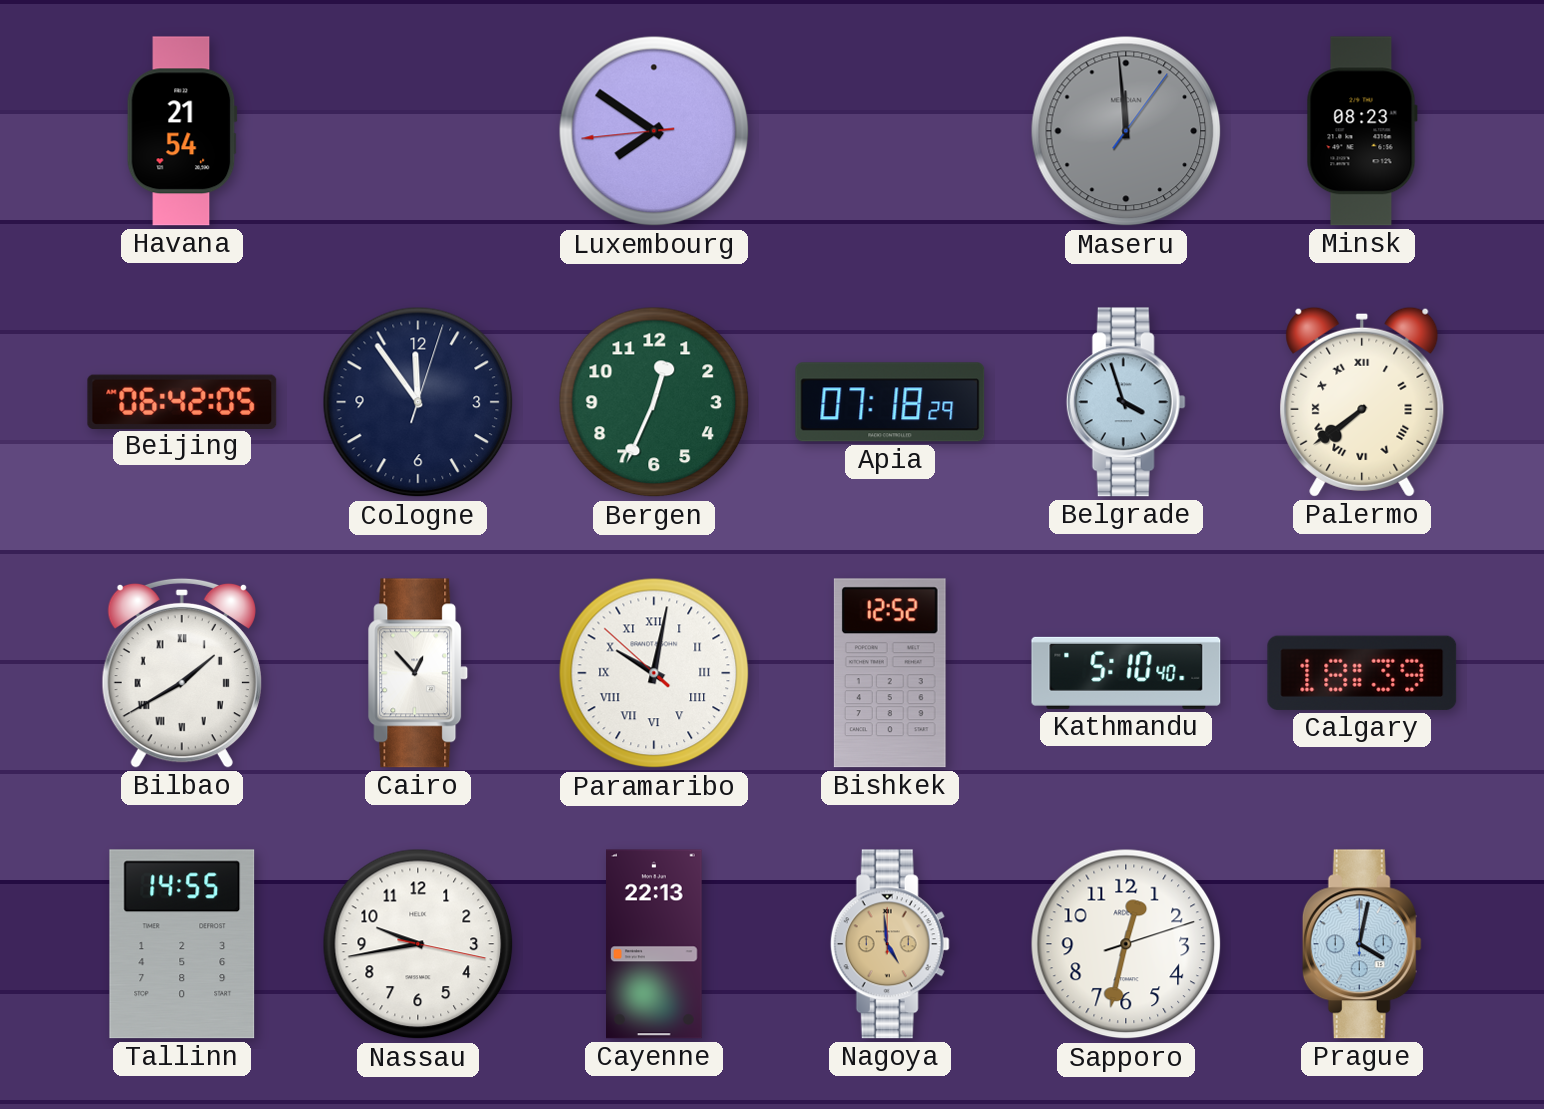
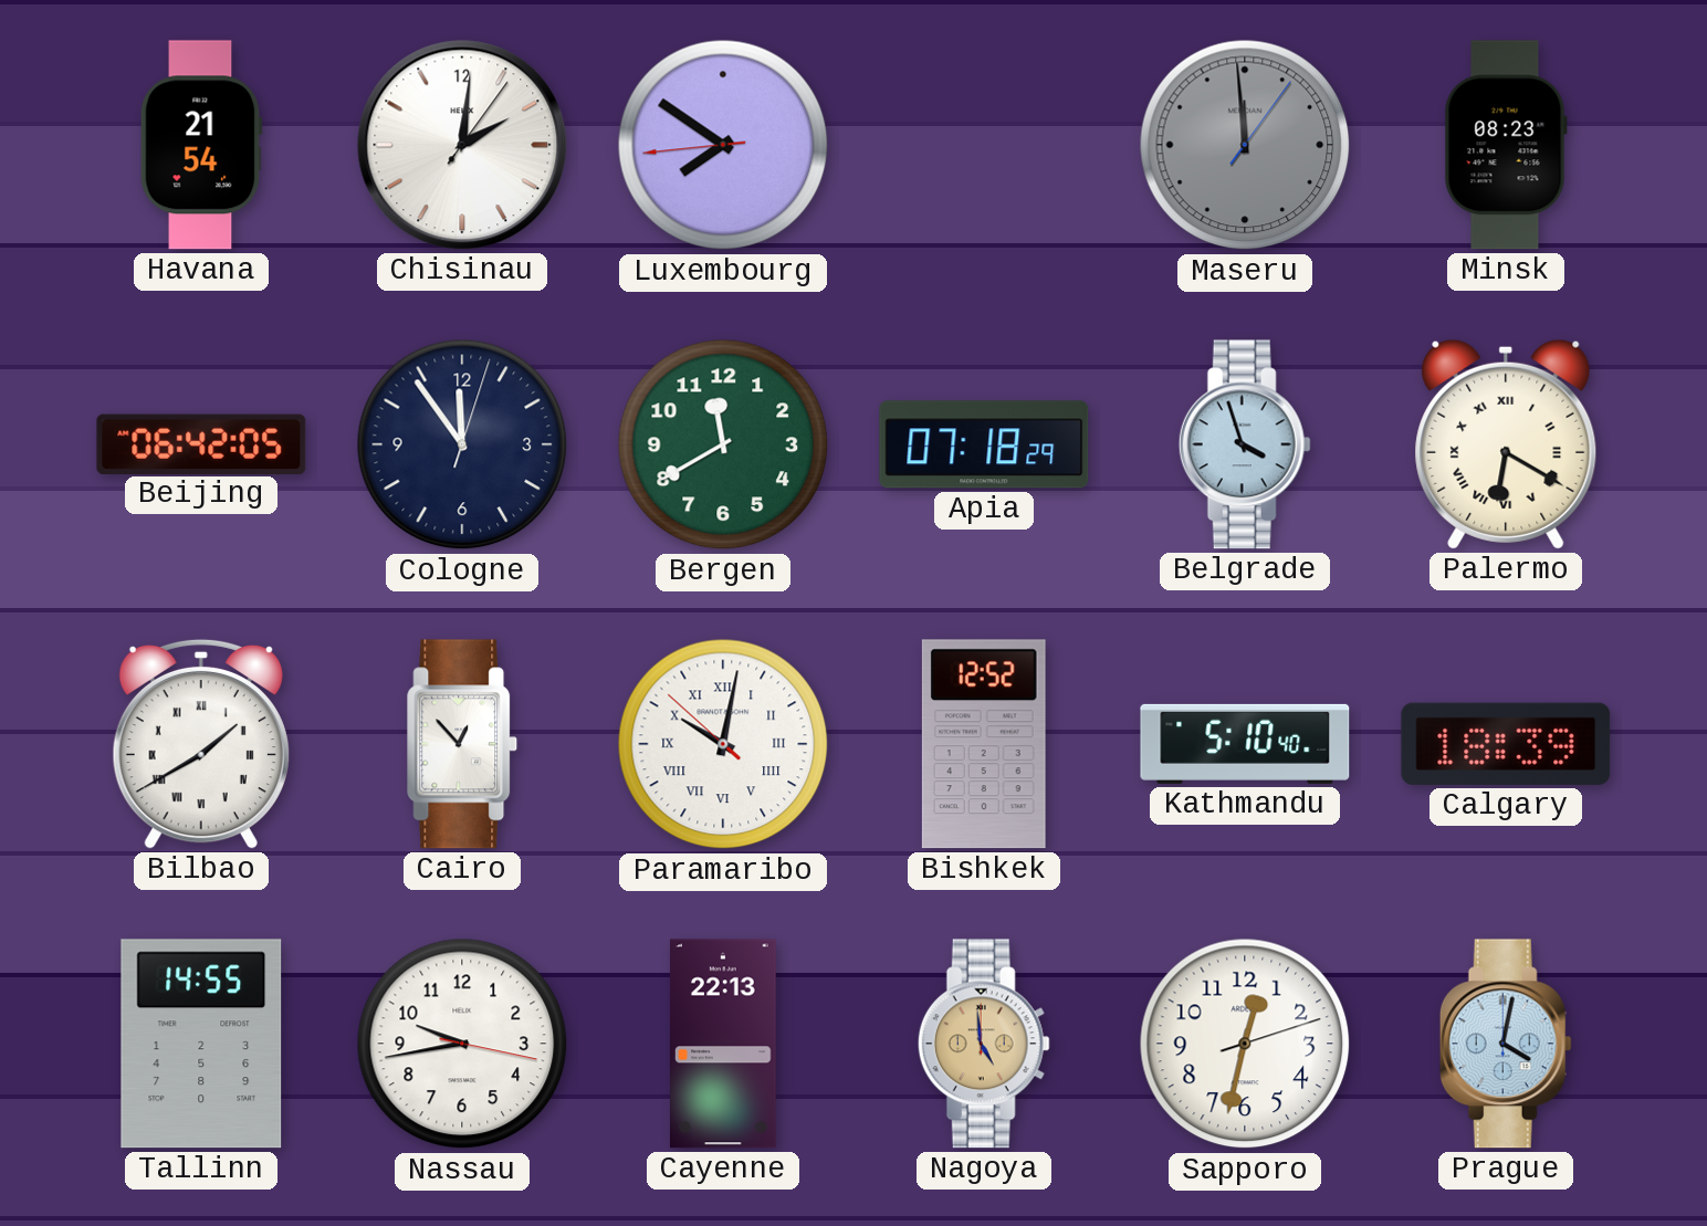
Chisinau: none -> 2:01 (462, 145)
Bergen: 12:34 -> 11:40 (723, 444)
Palermo: 7:39 -> 6:20 (1506, 444)
